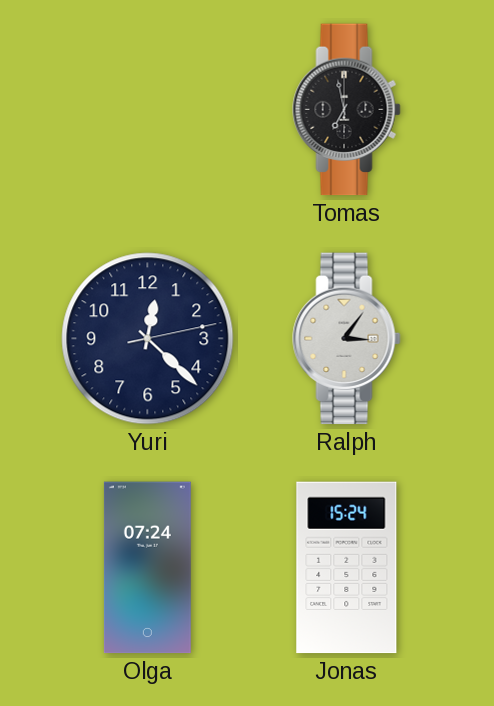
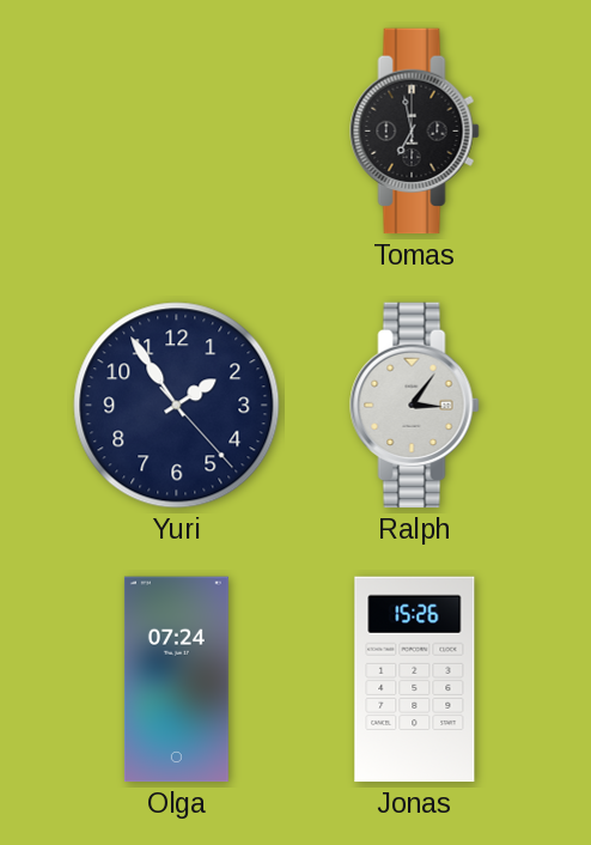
Yuri: 12:22 -> 1:54 (177, 406)
Jonas: 15:24 -> 15:26 (415, 680)
